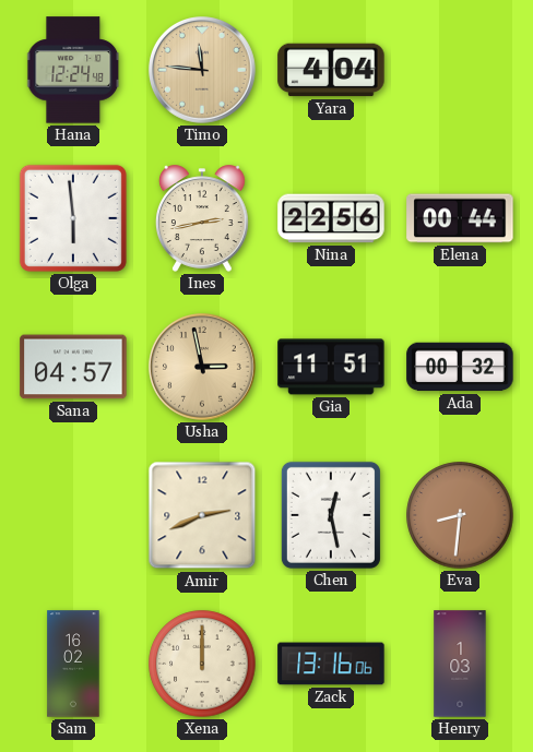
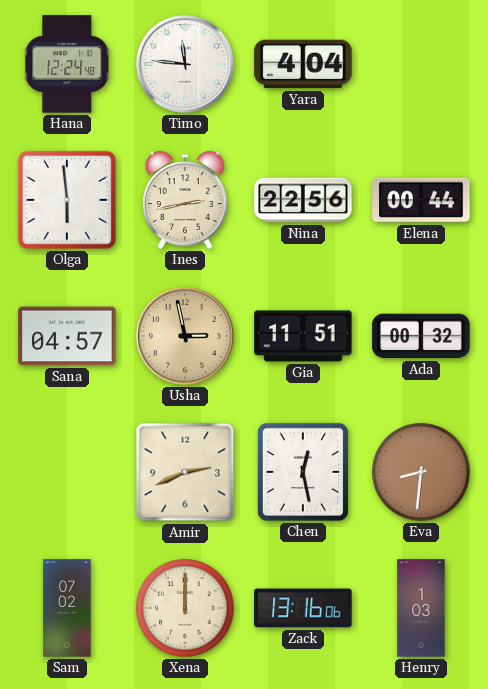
Timo dial: champagne -> white (186, 65)
Sam: 16:02 -> 07:02 (67, 608)
